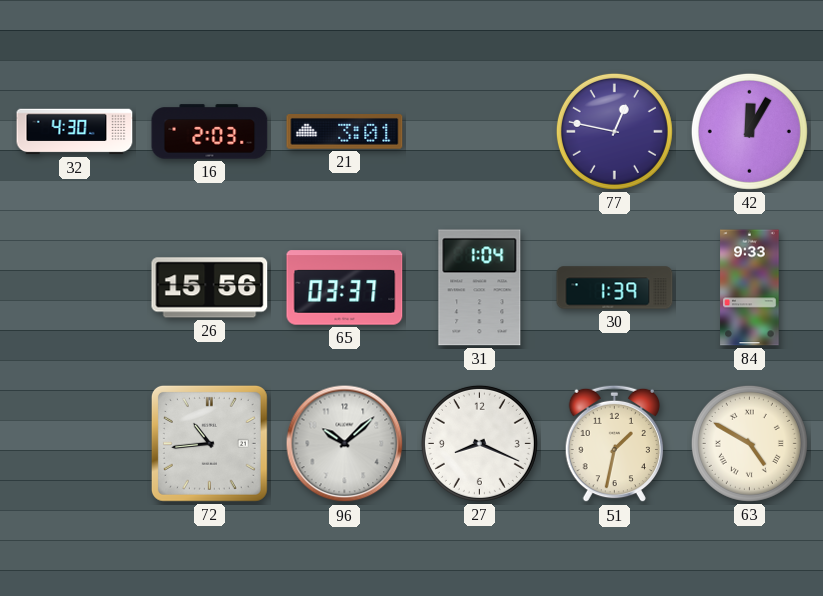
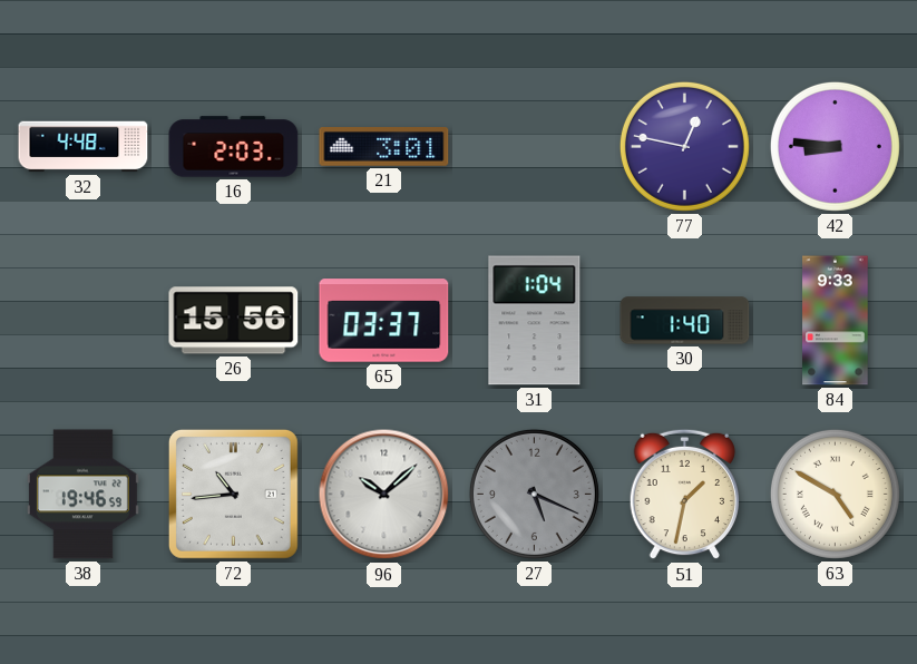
32: 4:30 -> 4:48 (84, 147)
42: 12:05 -> 8:46 (835, 146)
30: 1:39 -> 1:40 (685, 321)
38: none -> 19:46 (82, 495)
27: 8:19 -> 5:19 (534, 494)
27 dial: white -> grey (534, 494)
